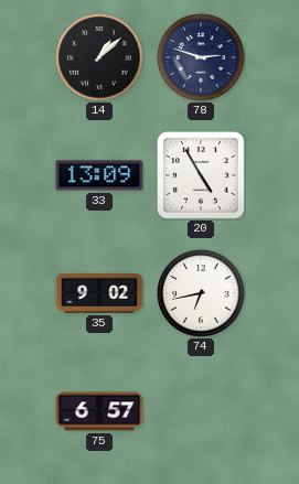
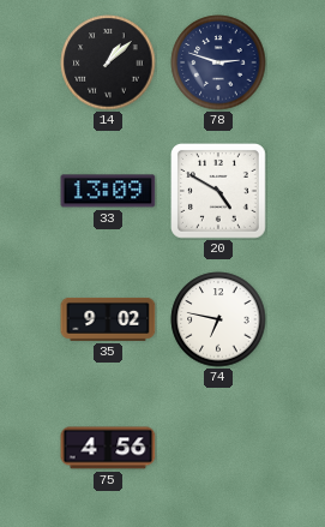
20: 4:55 -> 4:50 (219, 192)
74: 6:43 -> 6:47 (218, 319)
75: 6:57 -> 4:56 (108, 448)
